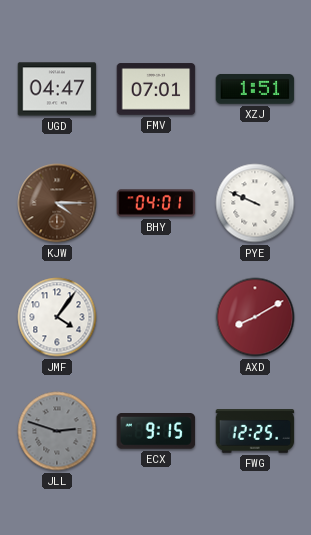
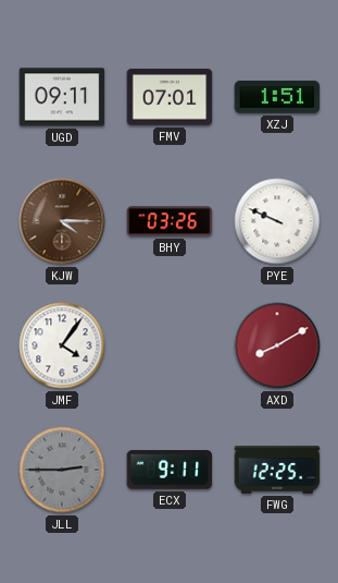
UGD: 04:47 -> 09:11 (62, 97)
BHY: 04:01 -> 03:26 (170, 221)
JLL: 2:48 -> 2:45 (62, 470)
ECX: 9:15 -> 9:11 (170, 471)
